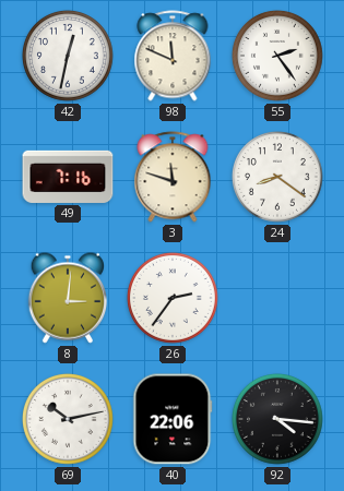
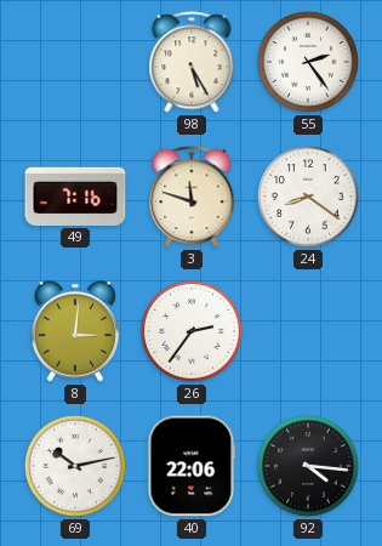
42: 12:32 -> none (68, 56)
98: 11:49 -> 5:25 (192, 62)
